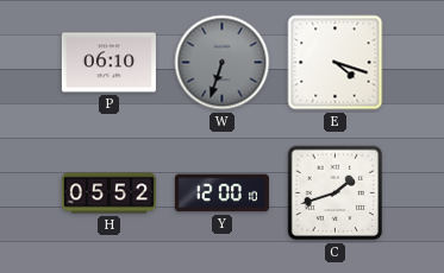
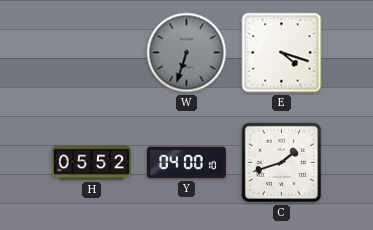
P: 06:10 -> none (108, 63)
Y: 12:00 -> 04:00 (186, 163)
